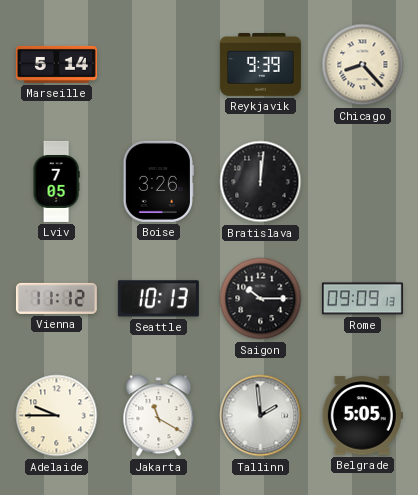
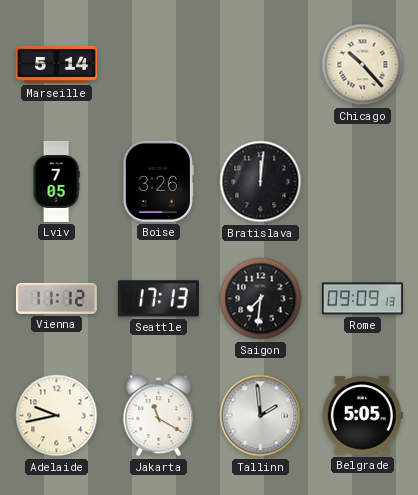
Reykjavik: 9:39 -> none (260, 65)
Chicago: 8:23 -> 10:23 (363, 65)
Seattle: 10:13 -> 17:13 (158, 299)
Saigon: 10:15 -> 7:31 (261, 299)
Adelaide: 9:45 -> 9:43 (57, 416)
